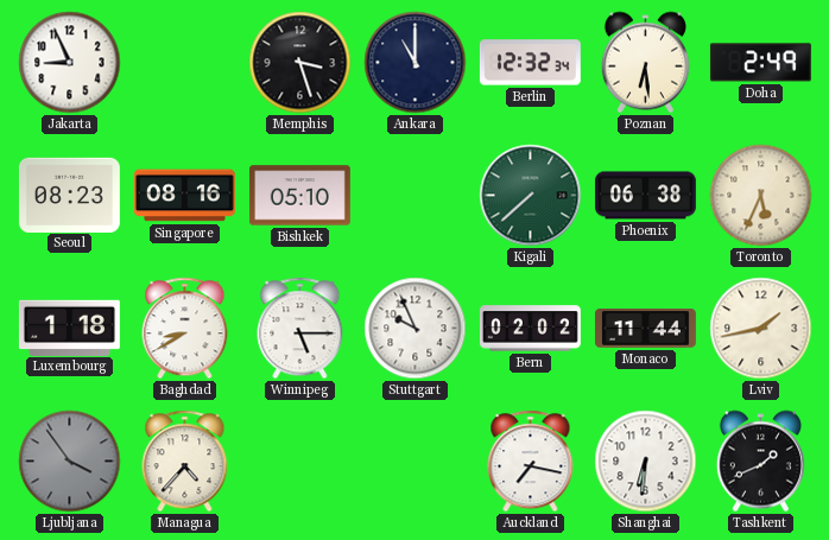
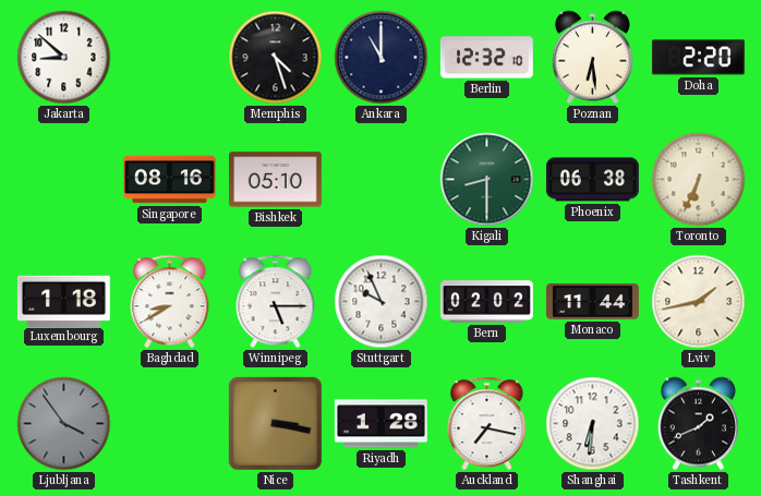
Jakarta: 8:56 -> 8:52 (64, 58)
Memphis: 3:27 -> 4:27 (276, 58)
Berlin: 12:32:34 -> 12:32:10 (486, 58)
Doha: 2:49 -> 2:20 (698, 58)
Seoul: 08:23 -> none (69, 195)
Kigali: 7:38 -> 8:30 (487, 180)
Toronto: 5:34 -> 6:34 (699, 180)
Managua: 4:37 -> none (185, 462)
Nice: none -> 3:17 (275, 423)
Riyadh: none -> 1:28 (380, 424)
